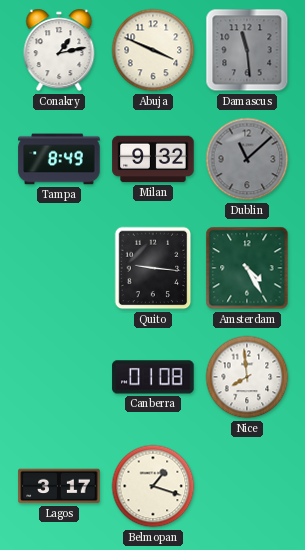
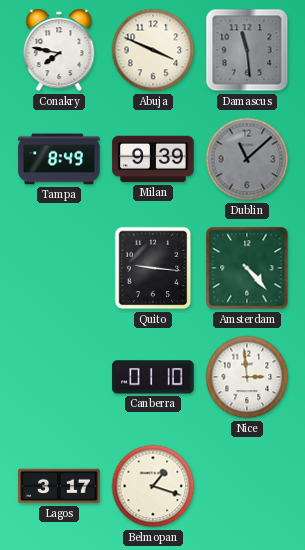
Conakry: 1:13 -> 7:47 (59, 50)
Milan: 9:32 -> 9:39 (153, 159)
Amsterdam: 4:25 -> 4:23 (247, 268)
Canberra: 01:08 -> 01:10 (153, 377)
Nice: 7:59 -> 2:59 (247, 377)
